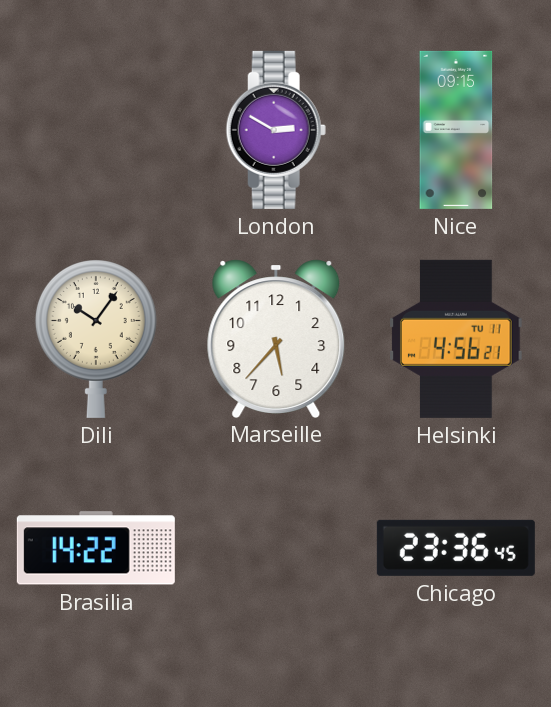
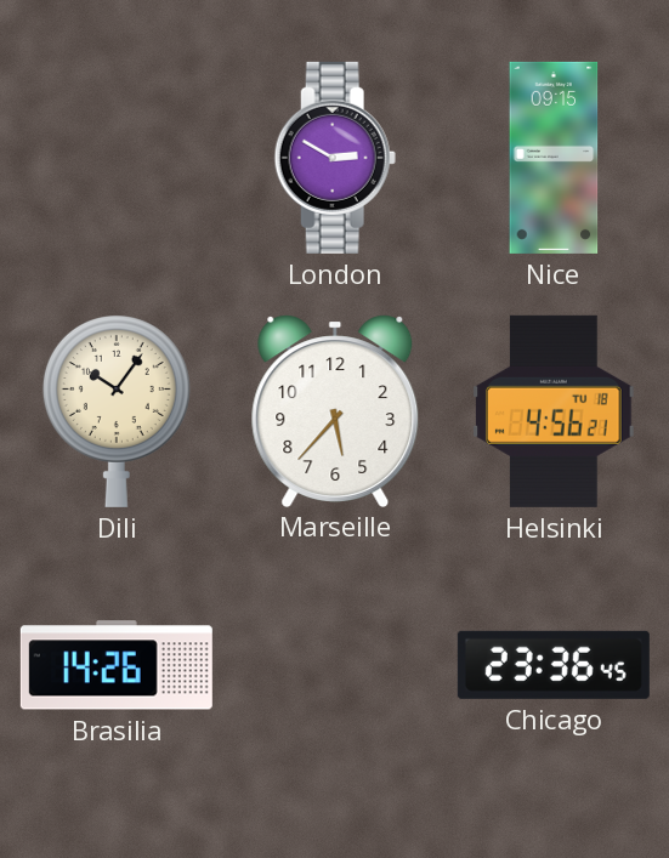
Helsinki date: TU 11 -> TU 18 (554, 411)
Brasilia: 14:22 -> 14:26 (117, 665)
